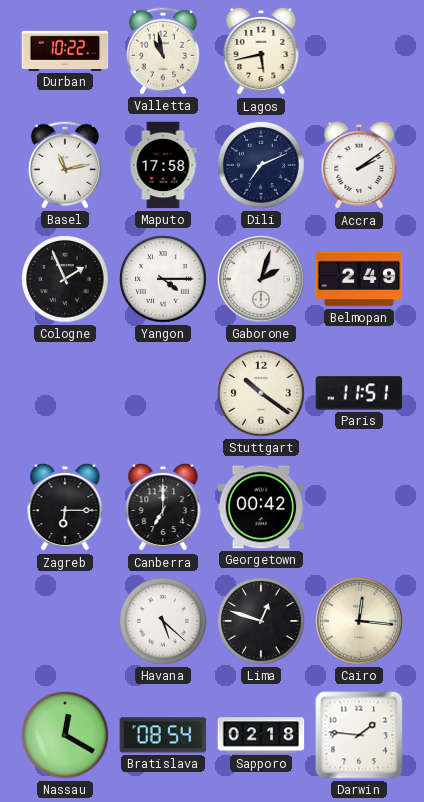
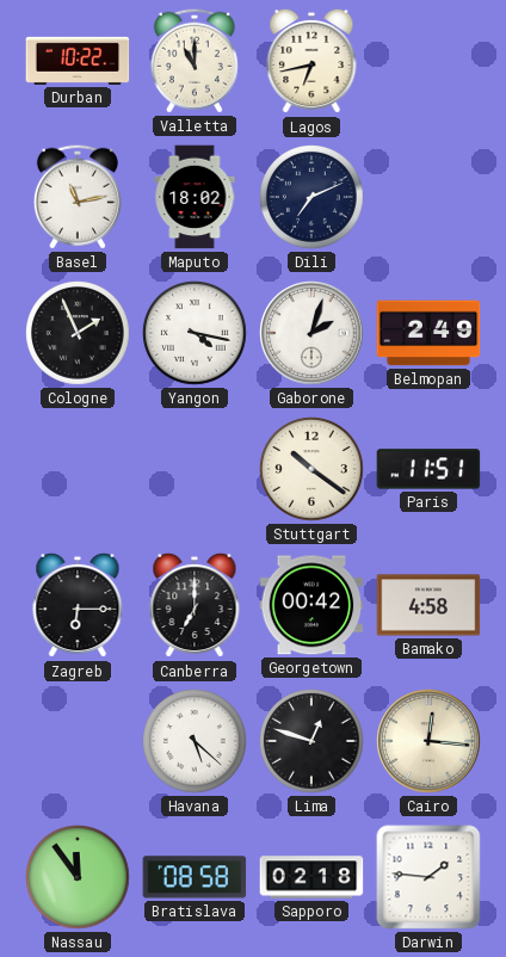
Valletta: 10:58 -> 11:00 (195, 61)
Lagos: 5:43 -> 6:43 (311, 61)
Maputo: 17:58 -> 18:02 (195, 197)
Accra: 2:09 -> none (359, 165)
Yangon: 4:15 -> 4:17 (196, 334)
Bamako: none -> 4:58 (428, 605)
Nassau: 12:20 -> 11:54 (79, 878)
Bratislava: 08:54 -> 08:58 (195, 877)
